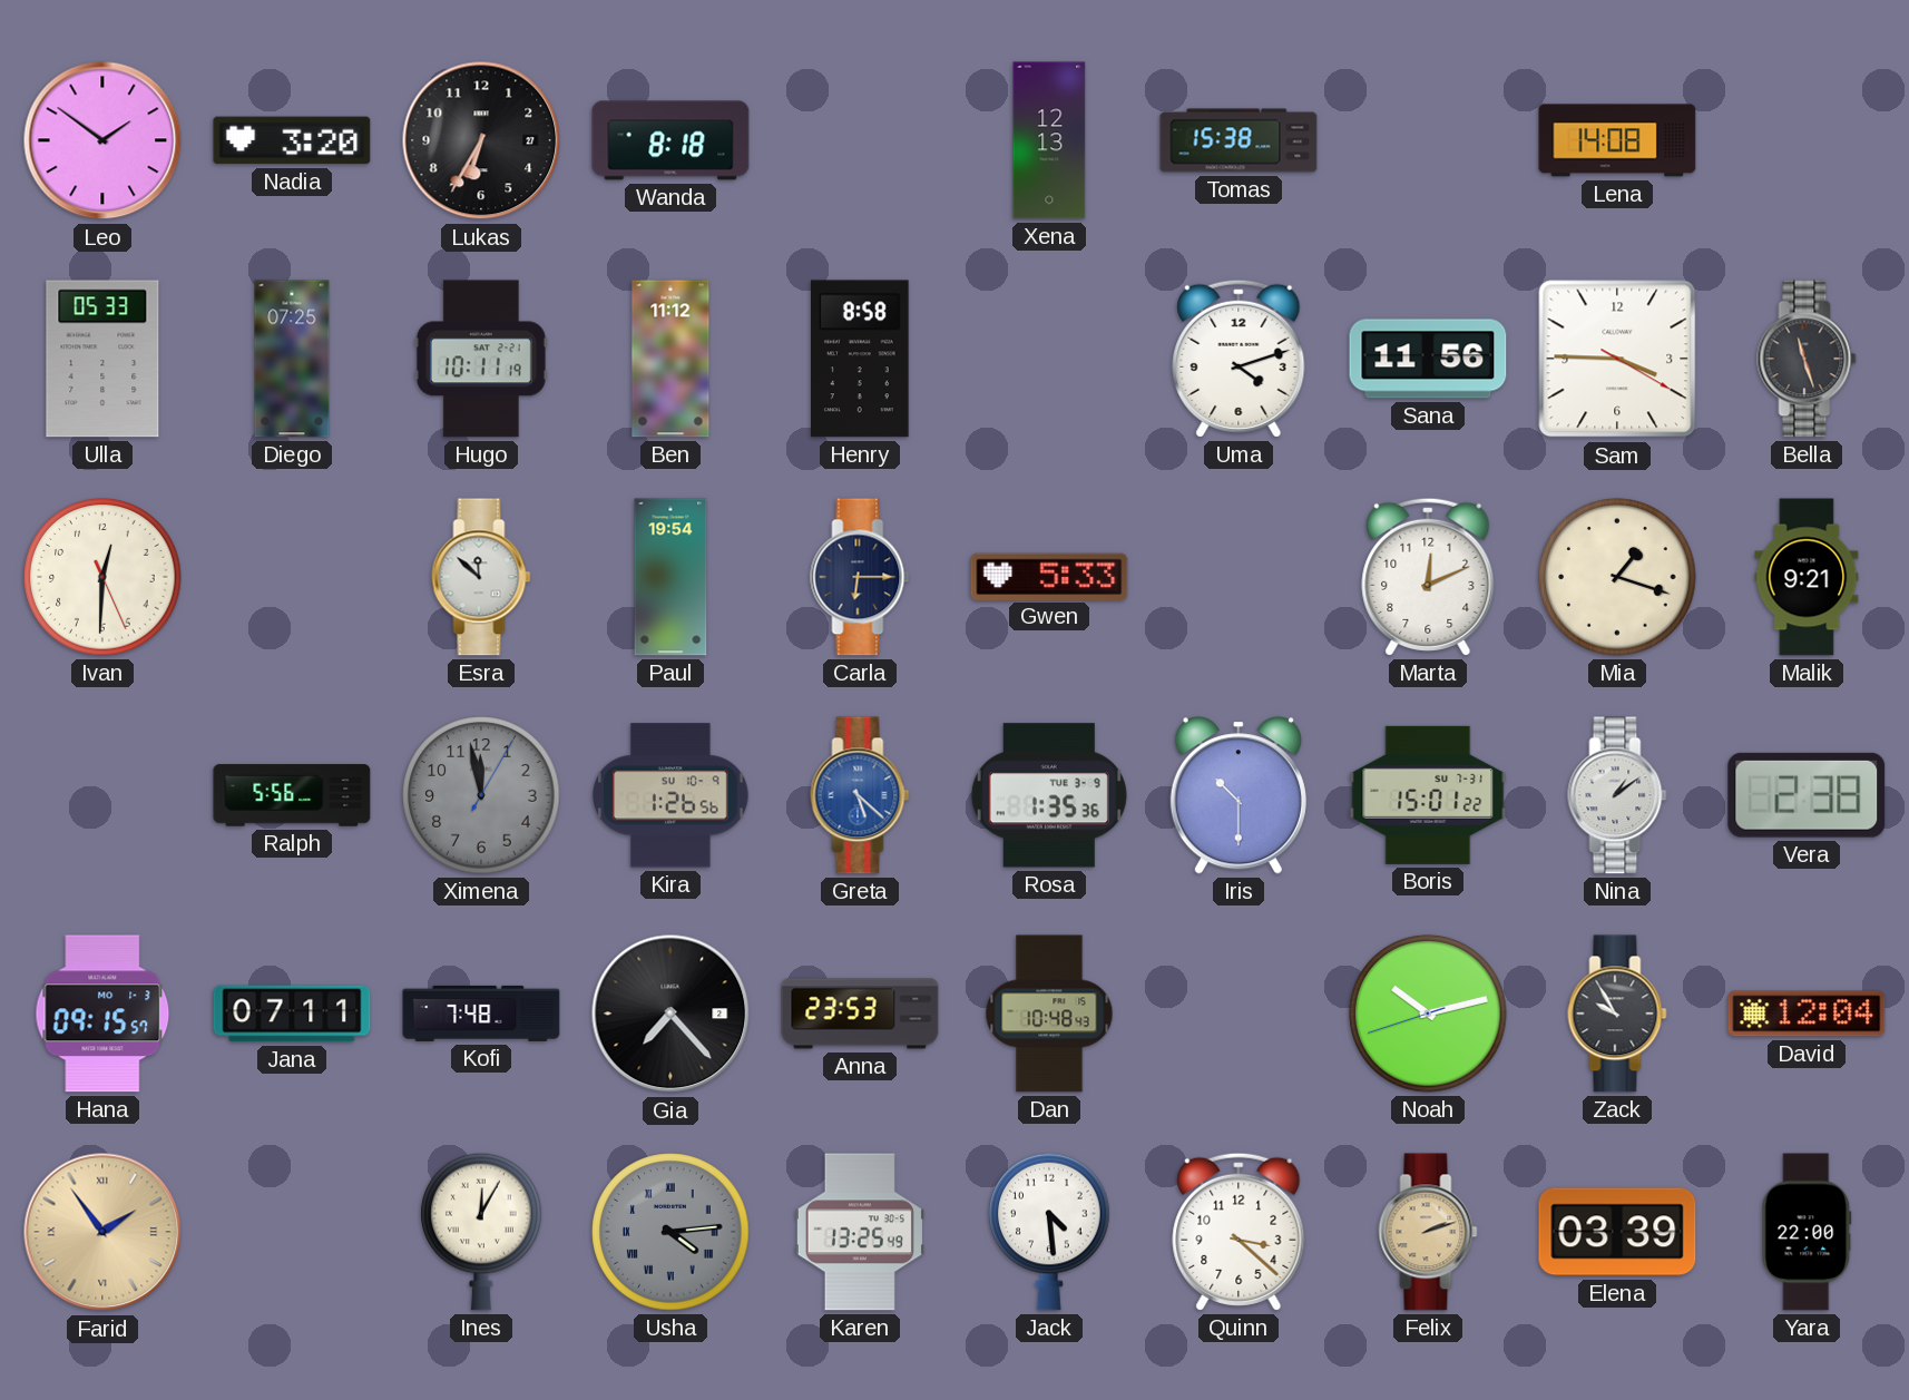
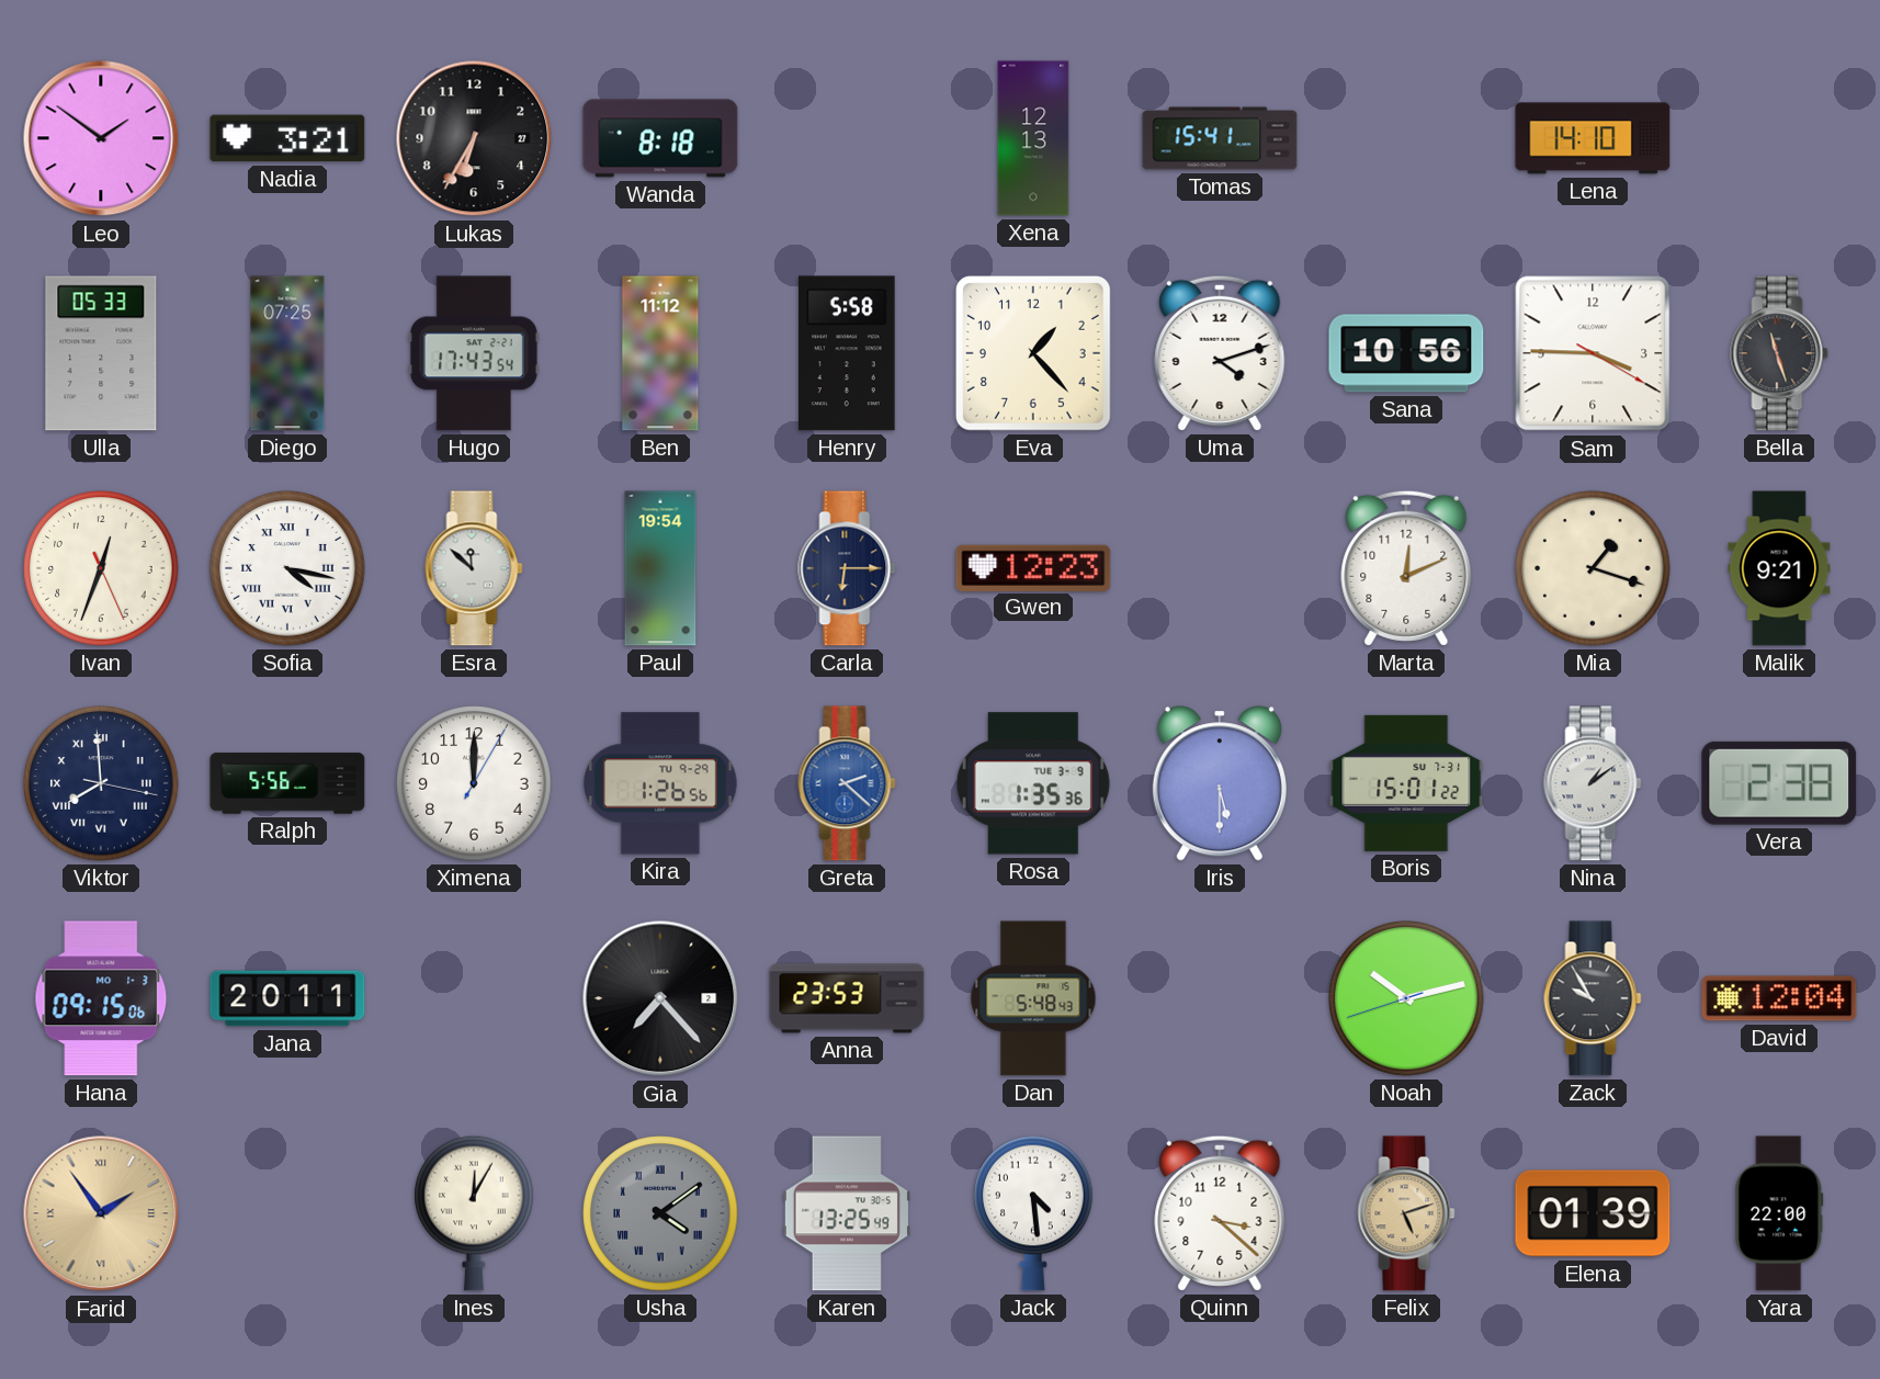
Nadia: 3:20 -> 3:21 (287, 138)
Tomas: 15:38 -> 15:41 (1220, 138)
Lena: 14:08 -> 14:10 (1593, 138)
Hugo: 10:11 -> 17:43 (474, 353)
Henry: 8:58 -> 5:58 (848, 353)
Eva: none -> 1:23 (1033, 353)
Sana: 11:56 -> 10:56 (1406, 353)
Ivan: 12:30 -> 12:33 (101, 568)
Sofia: none -> 4:17 (287, 568)
Gwen: 5:33 -> 12:23 (1033, 567)
Viktor: none -> 7:59 (101, 783)
Ximena: 11:58 -> 12:00 (474, 783)
Ximena dial: grey -> white (474, 783)
Kira date: SU 10-9 -> TU 9-29 (661, 783)
Greta: 5:22 -> 2:22 (847, 783)
Iris: 10:30 -> 5:30 (1220, 783)
Hana: 09:15:57 -> 09:15:06 (101, 998)
Jana: 07:11 -> 20:11 (287, 998)
Kofi: 7:48 -> none (481, 1014)
Dan: 10:48 -> 5:48 (1033, 998)
Usha: 4:14 -> 4:09 (660, 1213)
Felix: 2:12 -> 5:12 (1406, 1213)
Elena: 03:39 -> 01:39 (1593, 1213)
